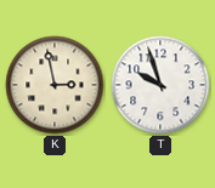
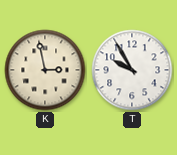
T: 9:57 -> 9:55 (132, 70)
